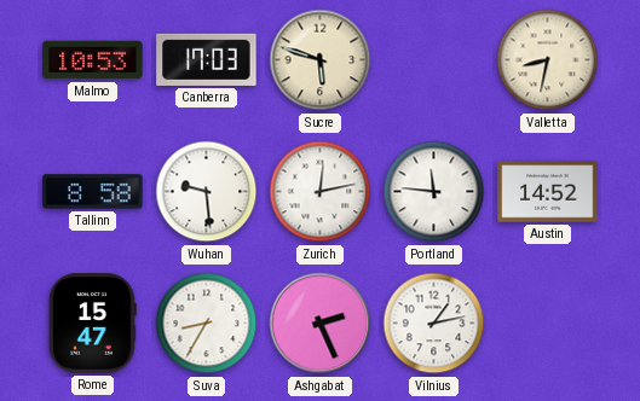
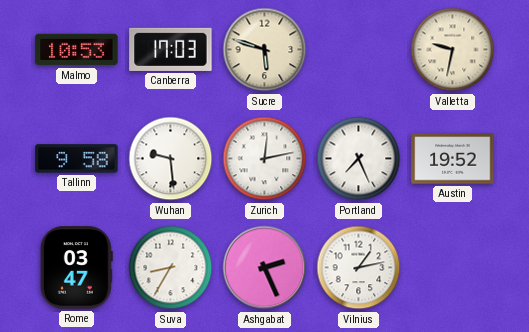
Valletta: 8:32 -> 9:32 (453, 50)
Tallinn: 8:58 -> 9:58 (77, 159)
Portland: 11:46 -> 7:26 (359, 159)
Austin: 14:52 -> 19:52 (453, 159)
Rome: 15:47 -> 03:47 (76, 268)
